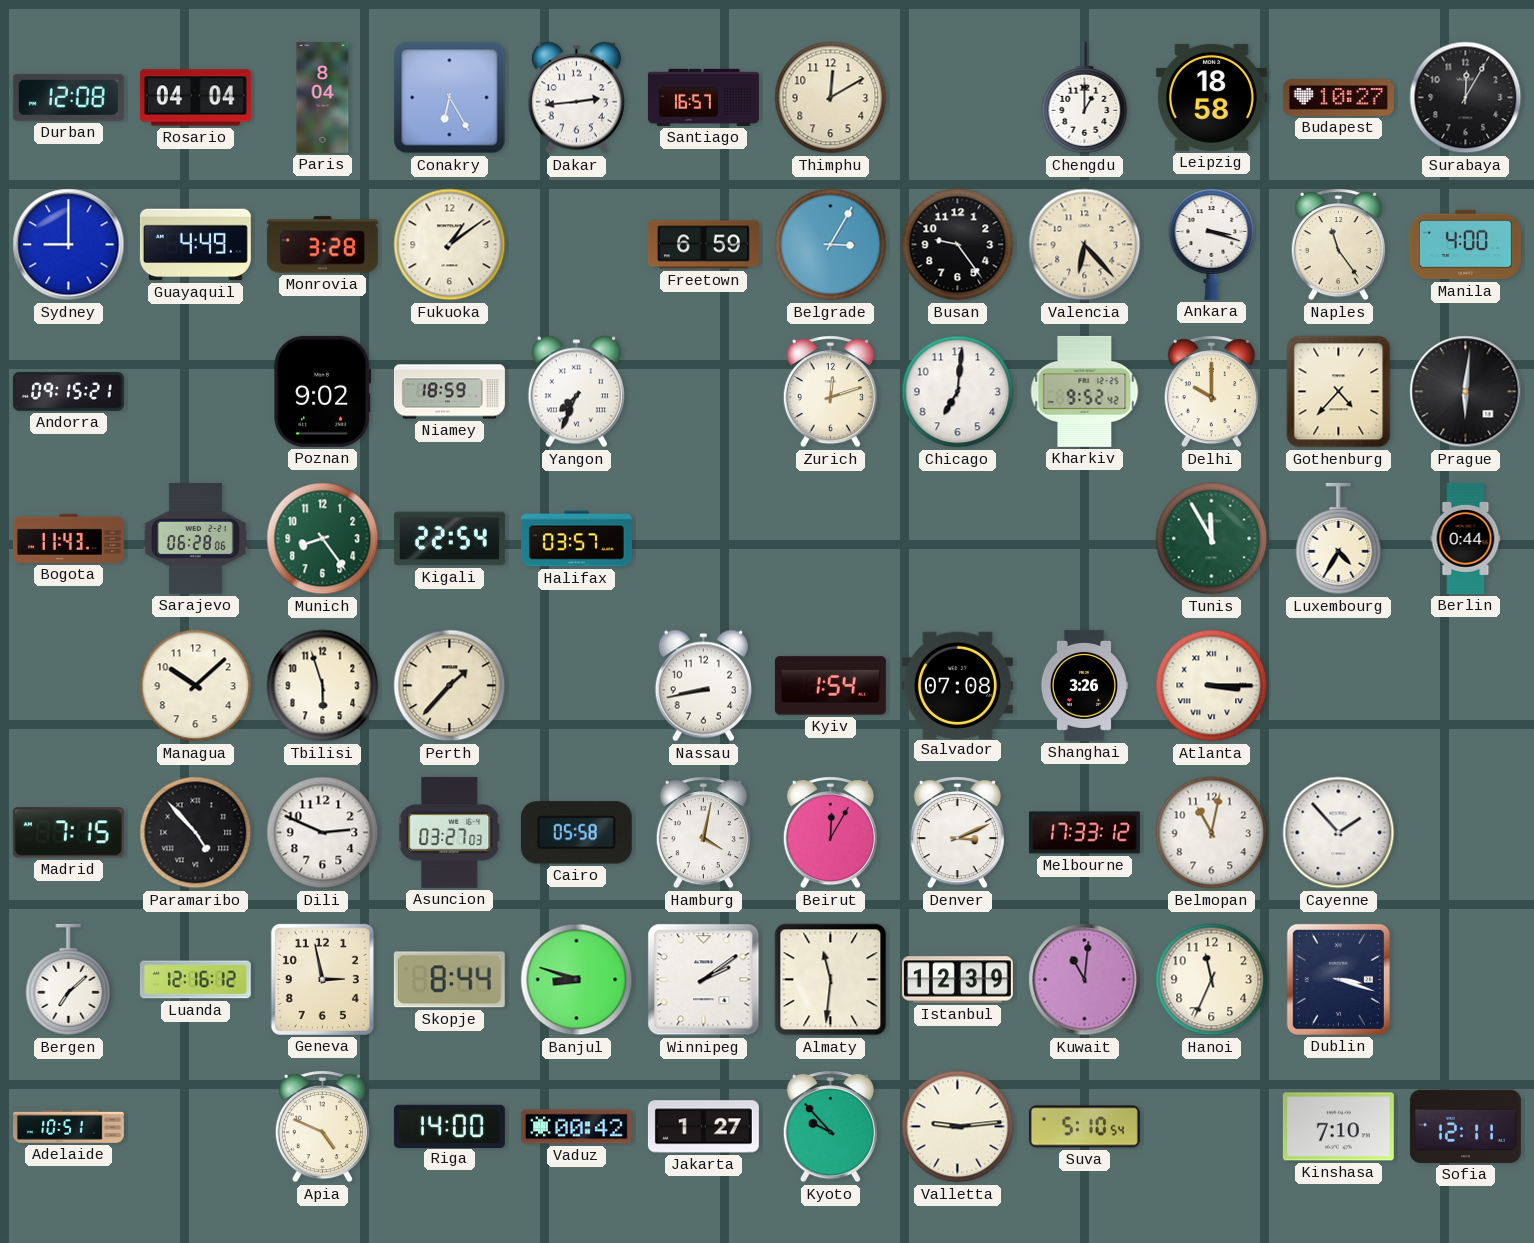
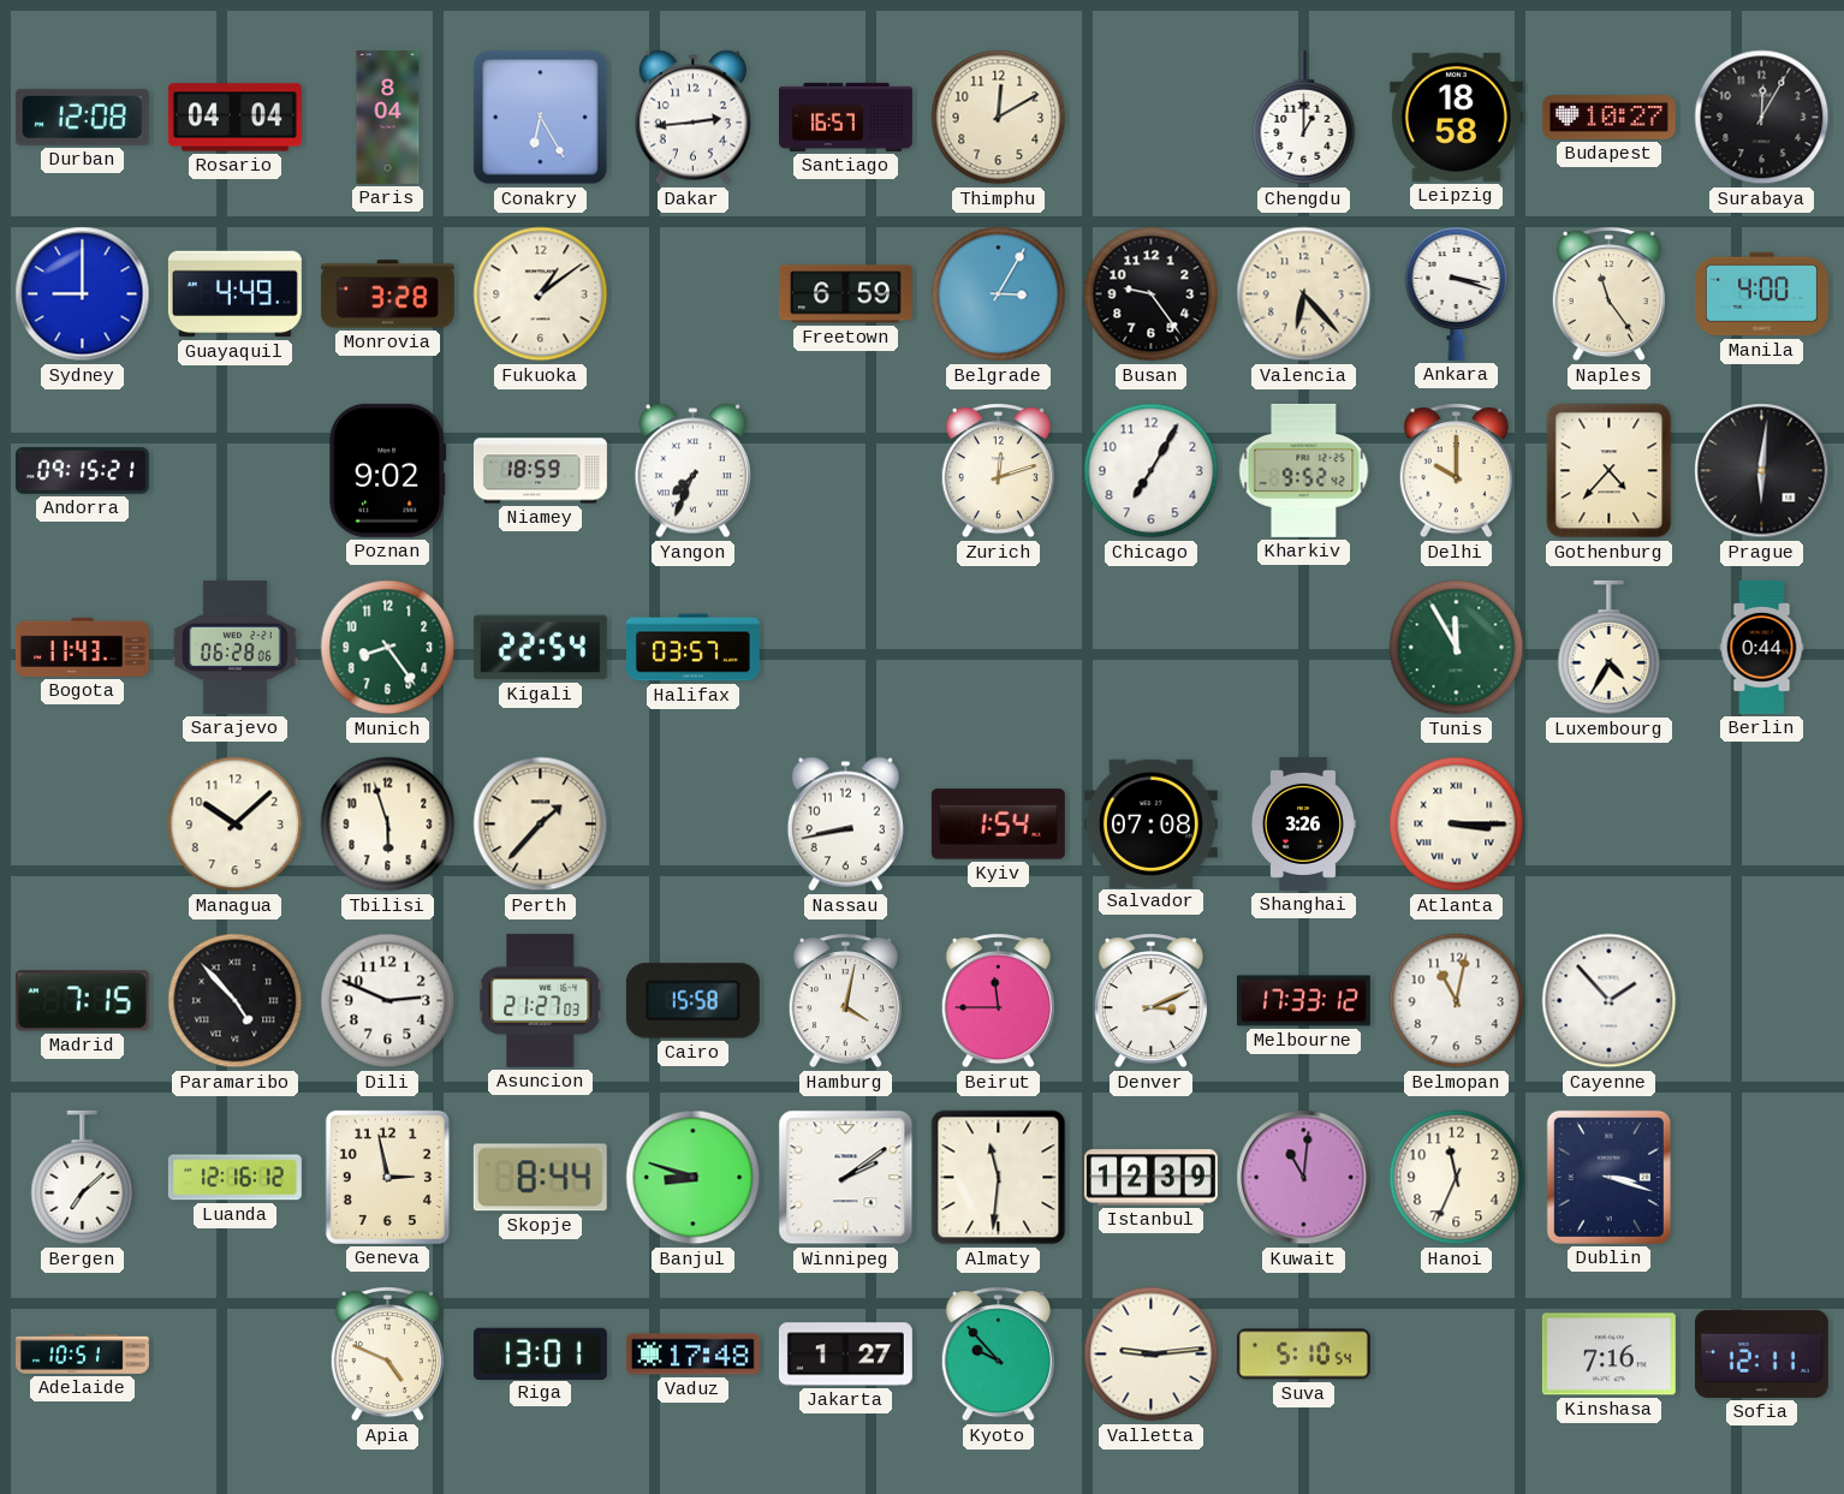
Chicago: 7:01 -> 7:05 (1152, 471)
Asuncion: 03:27 -> 21:27 (541, 1000)
Cairo: 05:58 -> 15:58 (692, 1001)
Beirut: 12:05 -> 11:45 (998, 1001)
Riga: 14:00 -> 13:01 (540, 1353)
Vaduz: 00:42 -> 17:48 (692, 1355)
Kinshasa: 7:10 -> 7:16 (1608, 1355)
